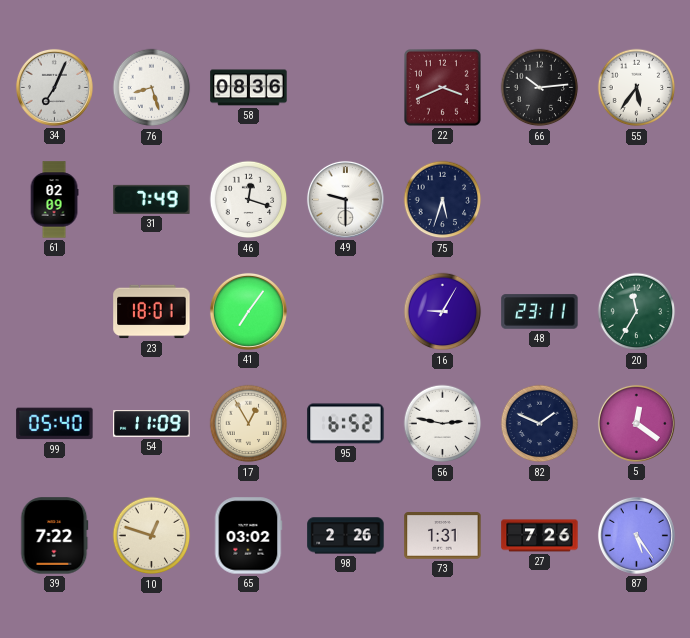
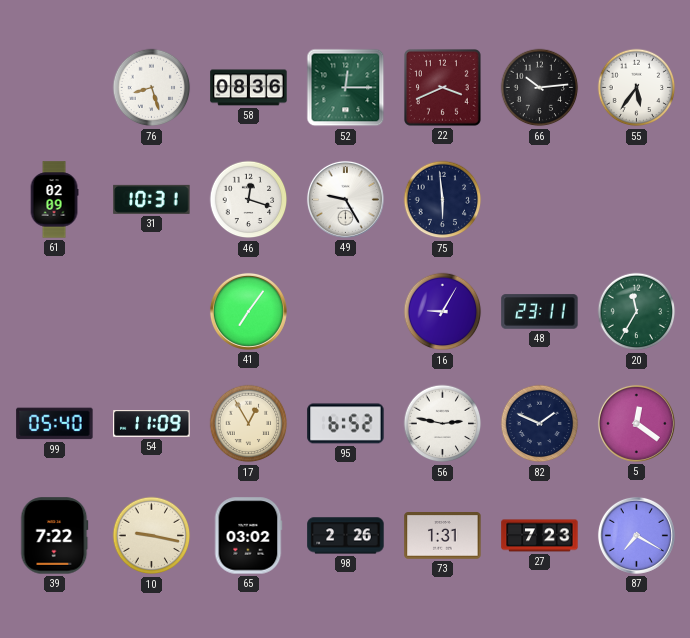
34: 7:04 -> none (54, 87)
52: none -> 12:15 (346, 88)
31: 7:49 -> 10:31 (152, 199)
49: 9:30 -> 9:25 (345, 199)
75: 5:33 -> 5:59 (443, 200)
23: 18:01 -> none (152, 312)
10: 12:48 -> 9:17 (152, 536)
27: 7:26 -> 7:23 (540, 536)
87: 5:24 -> 7:20 (636, 535)
